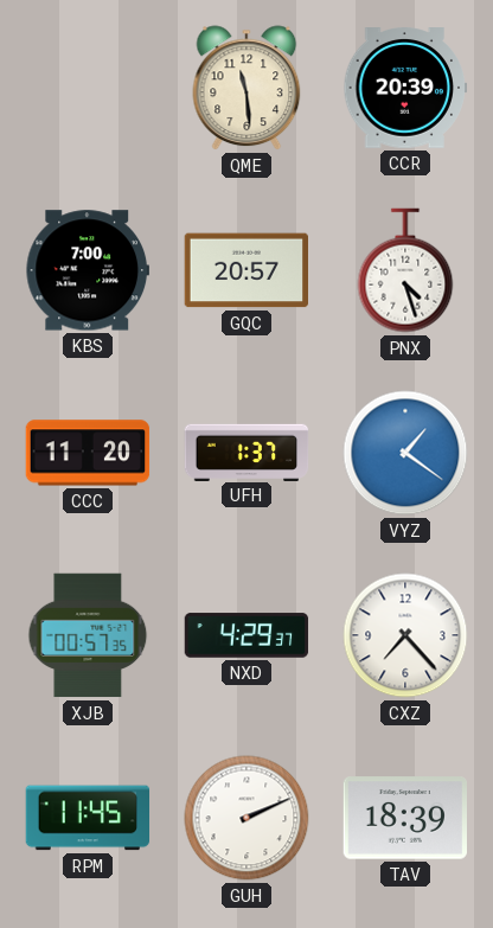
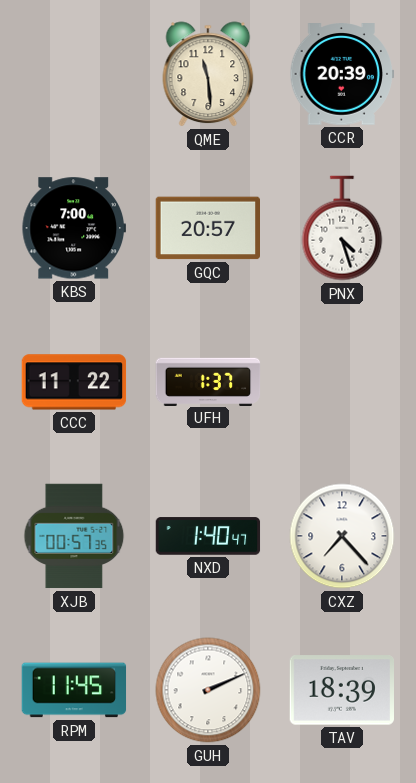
CCC: 11:20 -> 11:22 (74, 382)
VYZ: 1:21 -> none (405, 453)
NXD: 4:29 -> 1:40 (208, 536)
